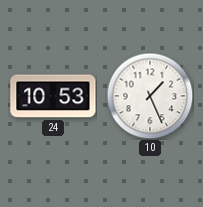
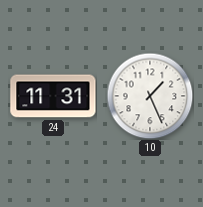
24: 10:53 -> 11:31 (53, 96)
